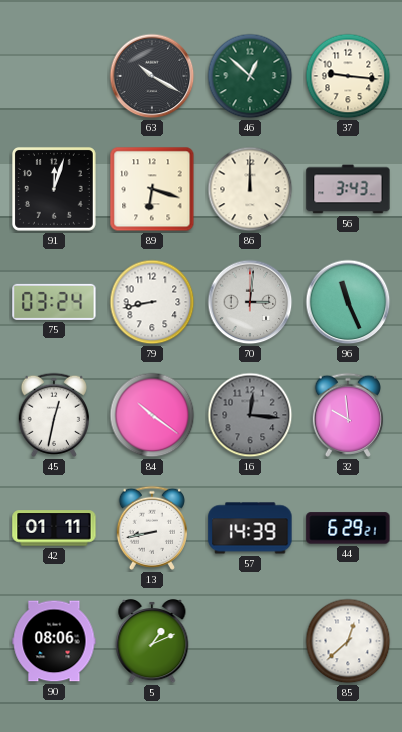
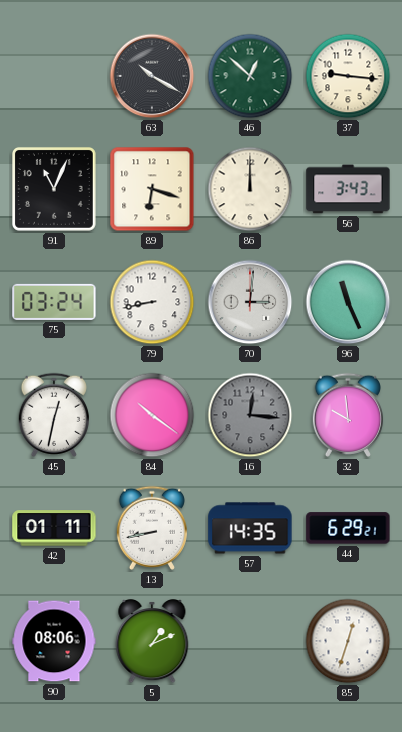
91: 12:03 -> 11:04 (54, 189)
57: 14:39 -> 14:35 (250, 528)
85: 12:38 -> 12:33 (348, 641)
